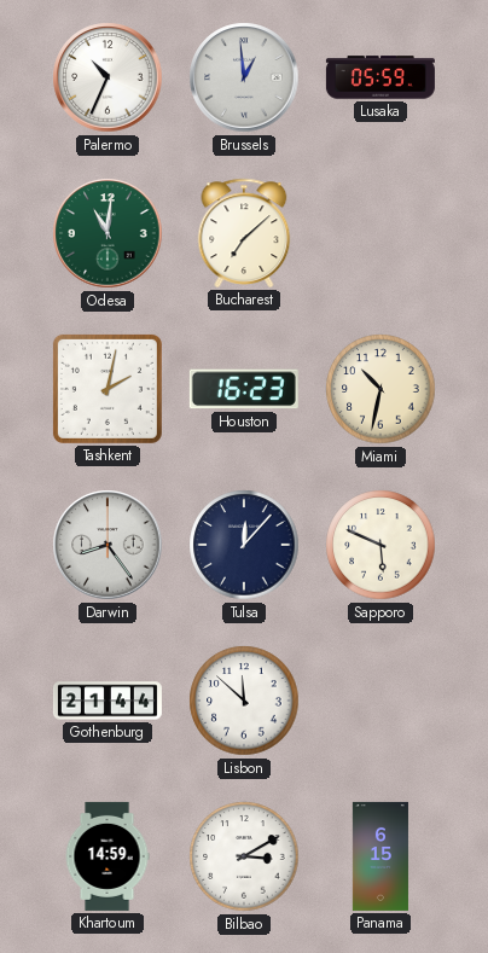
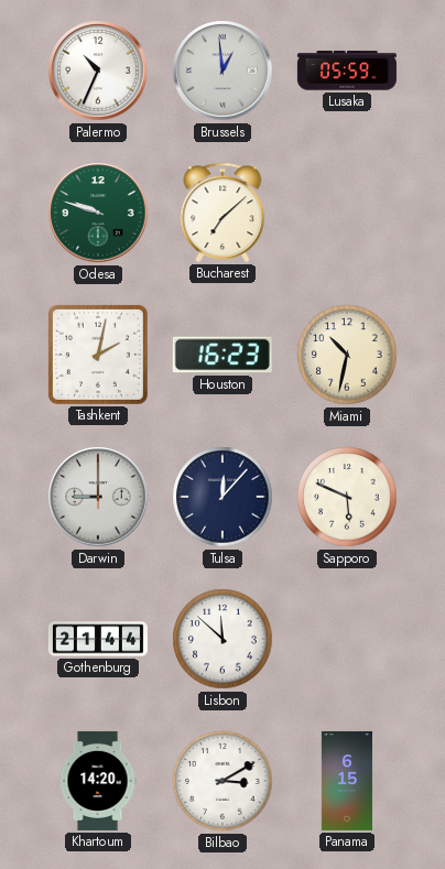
Odesa: 11:01 -> 9:48 (98, 213)
Darwin: 8:24 -> 9:00 (98, 497)
Khartoum: 14:59 -> 14:20 (98, 781)
